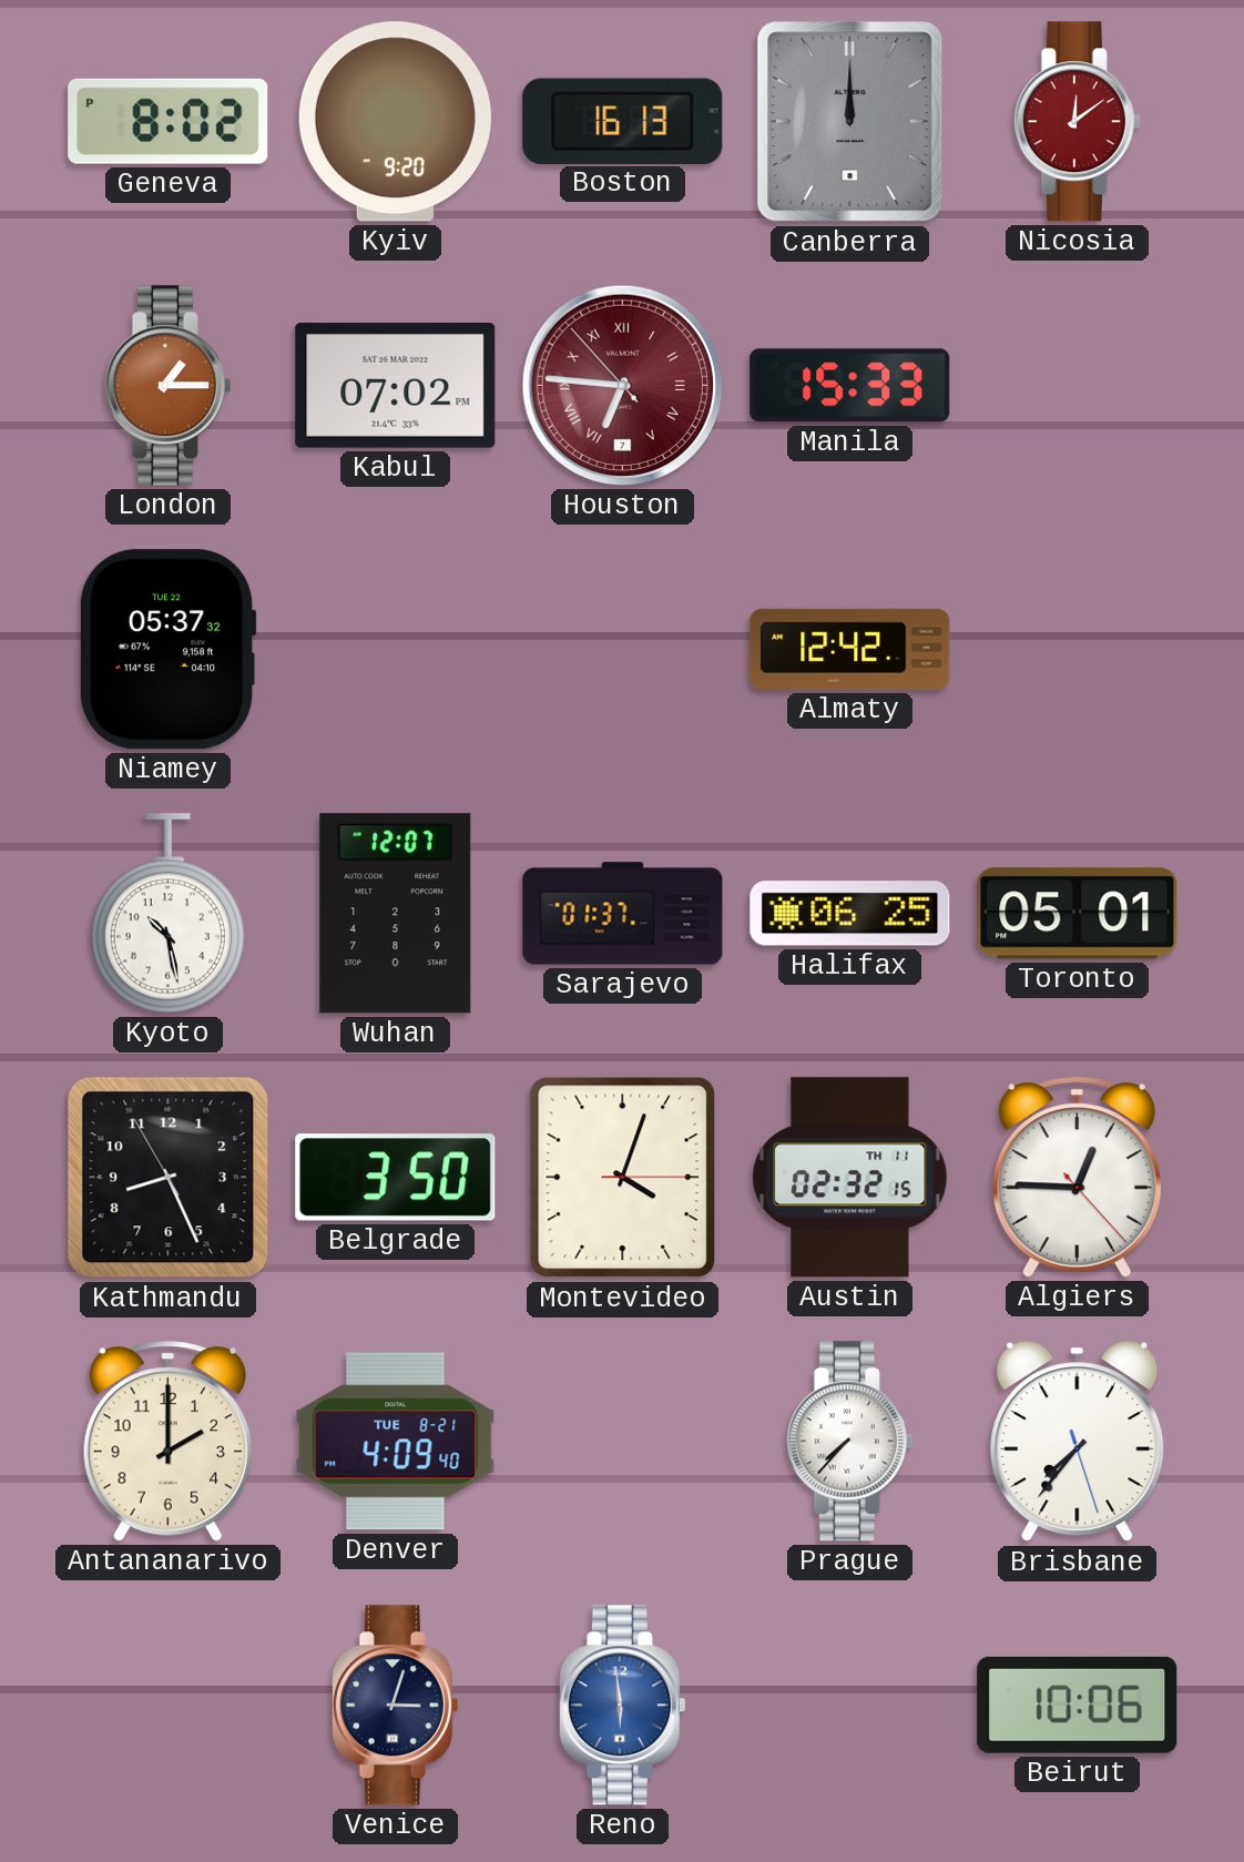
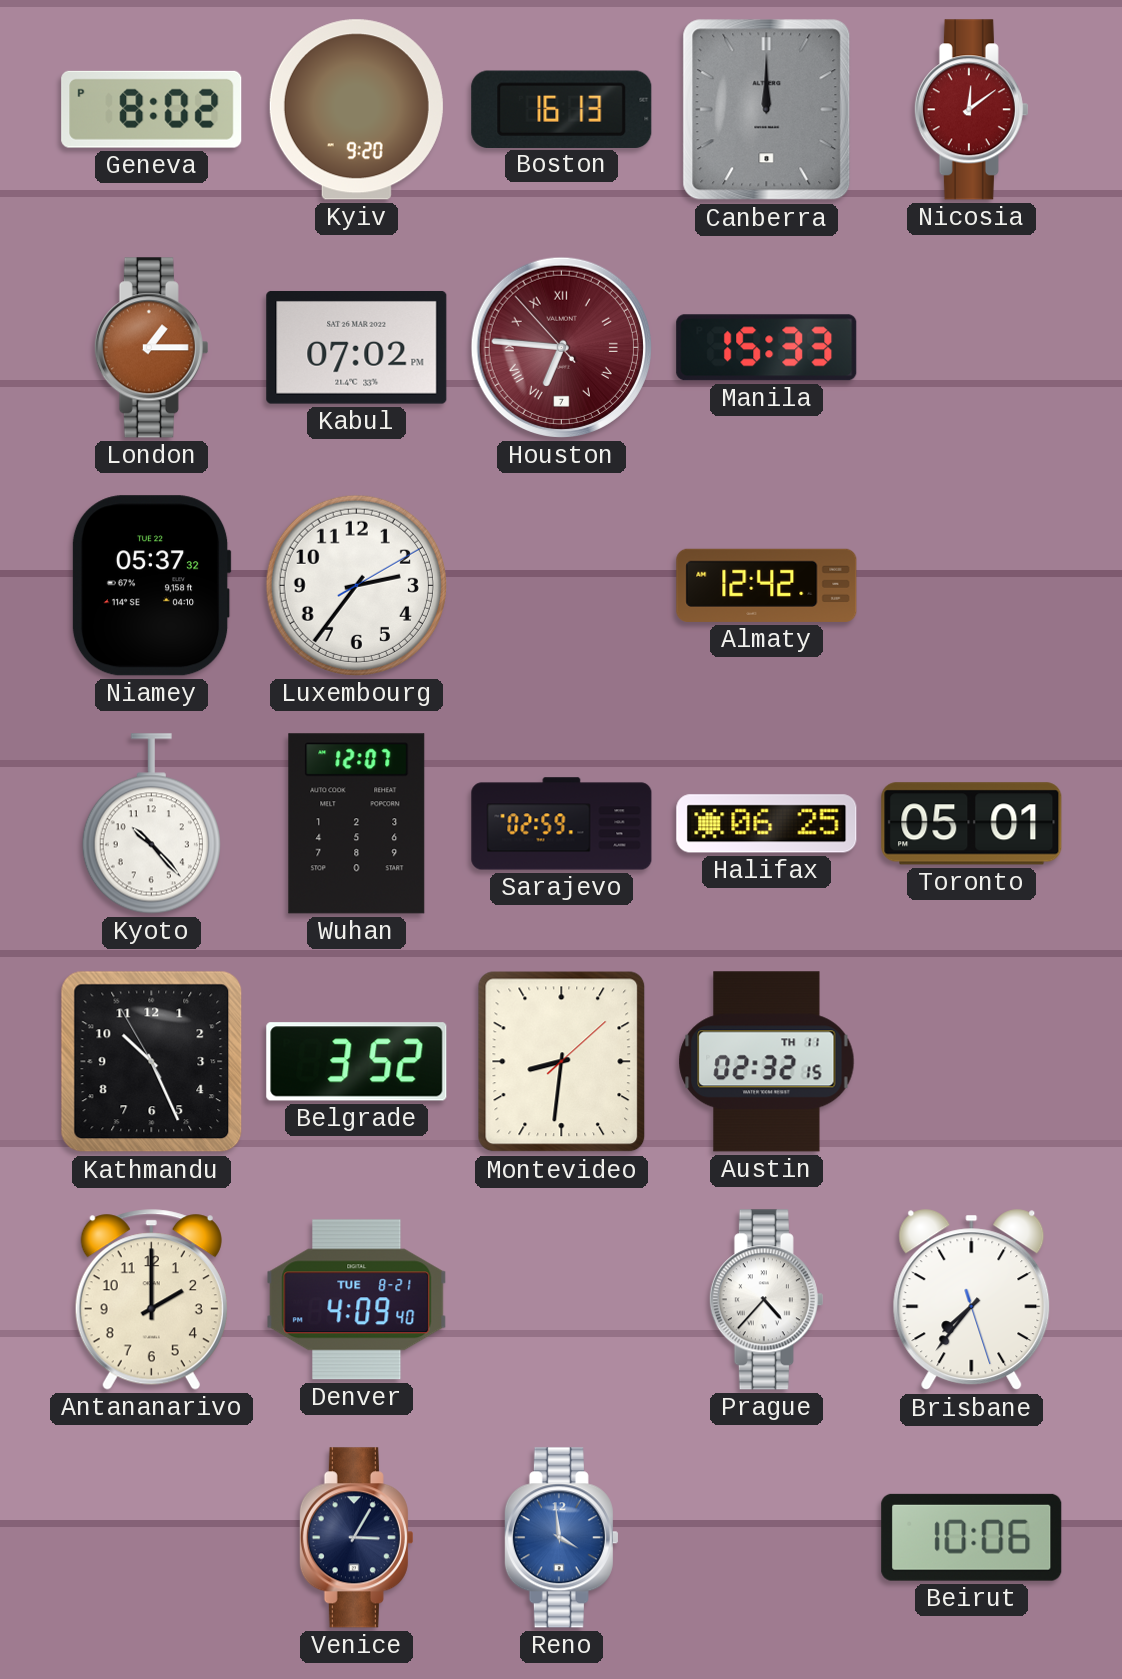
Luxembourg: none -> 2:36 (356, 585)
Kyoto: 10:28 -> 10:23 (151, 824)
Sarajevo: 01:37 -> 02:59 (562, 824)
Kathmandu: 8:25 -> 10:25 (152, 1062)
Belgrade: 3:50 -> 3:52 (357, 1062)
Montevideo: 4:03 -> 8:31 (562, 1062)
Algiers: 12:45 -> none (1077, 1178)
Prague: 7:37 -> 4:37 (766, 1300)
Venice: 3:03 -> 3:05 (356, 1538)
Reno: 5:59 -> 3:59 (561, 1538)
